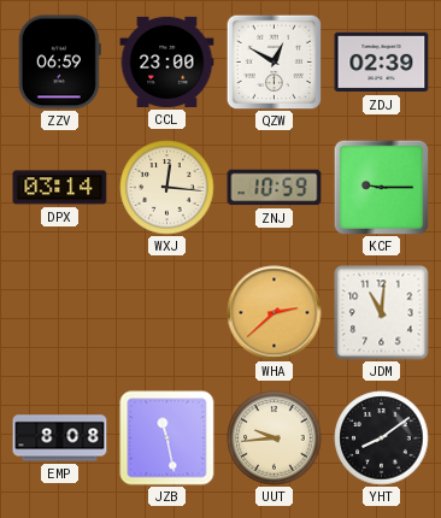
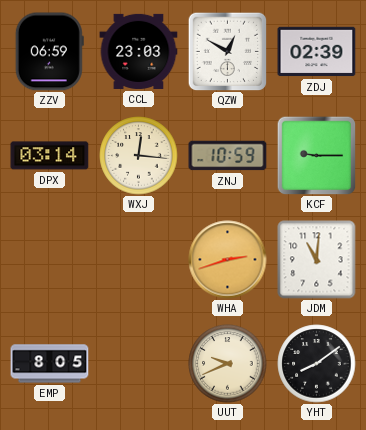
CCL: 23:00 -> 23:03 (139, 51)
WHA: 2:38 -> 2:42 (228, 260)
EMP: 8:08 -> 8:05 (50, 364)
JZB: 11:28 -> none (167, 438)
UUT: 9:44 -> 9:41 (228, 364)
